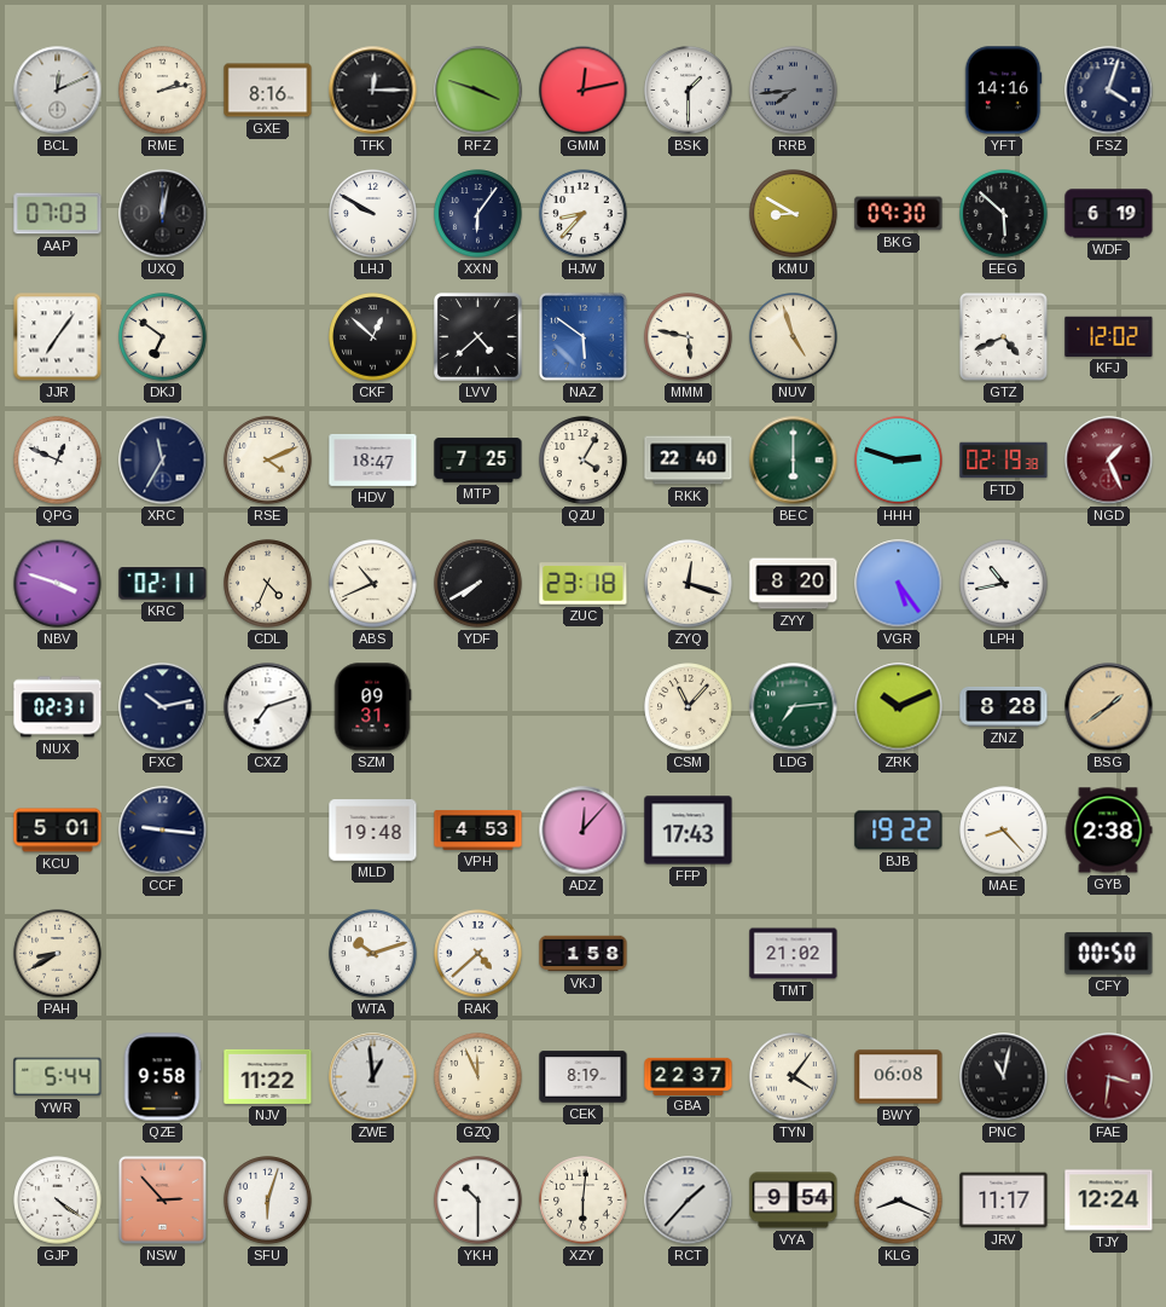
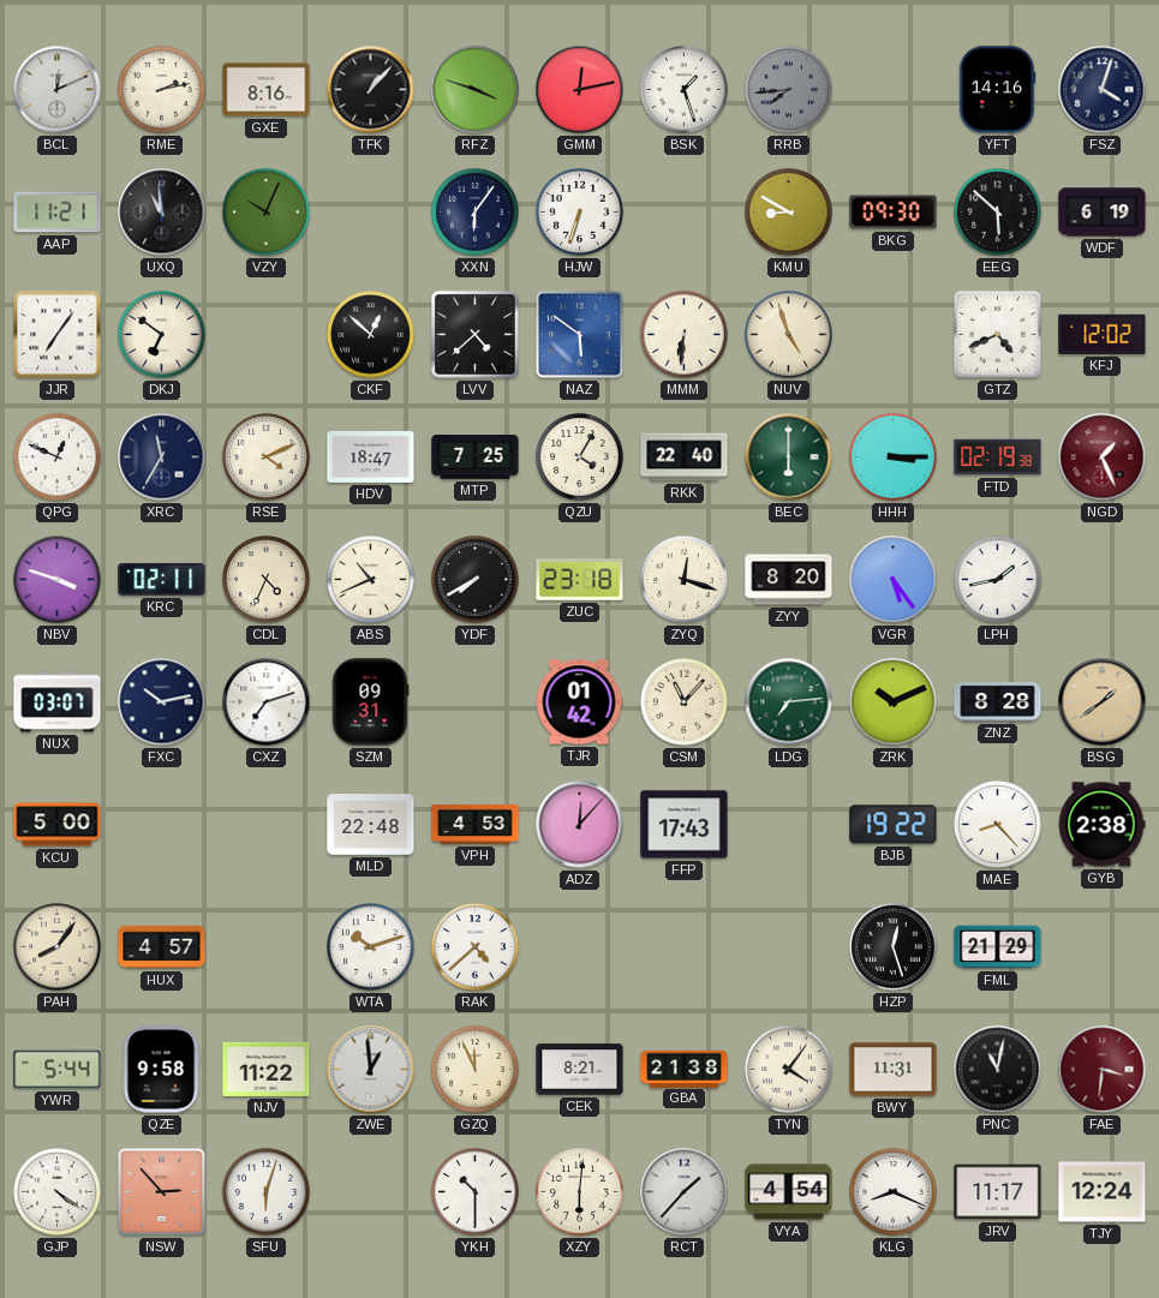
TFK: 12:15 -> 1:07 (371, 90)
BSK: 1:30 -> 1:27 (685, 90)
AAP: 07:03 -> 11:21 (58, 213)
UXQ: 12:02 -> 10:59 (162, 213)
VZY: none -> 10:04 (267, 213)
LHJ: 9:50 -> none (373, 214)
HJW: 8:37 -> 6:33 (580, 213)
MMM: 5:47 -> 6:31 (685, 335)
HHH: 2:48 -> 3:15 (894, 457)
LPH: 10:43 -> 1:43 (998, 580)
NUX: 02:31 -> 03:07 (58, 702)
TJR: none -> 01:42 (579, 702)
KCU: 5:01 -> 5:00 (58, 825)
CCF: 9:16 -> none (163, 831)
MLD: 19:48 -> 22:48 (371, 825)
PAH: 8:40 -> 8:06 (58, 947)
HUX: none -> 4:57 (162, 947)
VKJ: 1:58 -> none (584, 954)
TMT: 21:02 -> none (794, 954)
HZP: none -> 12:27 (894, 947)
FML: none -> 21:29 (998, 947)
CFY: 00:50 -> none (1109, 954)
CEK: 8:19 -> 8:21 (580, 1070)
GBA: 22:37 -> 21:38 (685, 1069)
BWY: 06:08 -> 11:31 (894, 1070)
VYA: 9:54 -> 4:54 (789, 1192)
